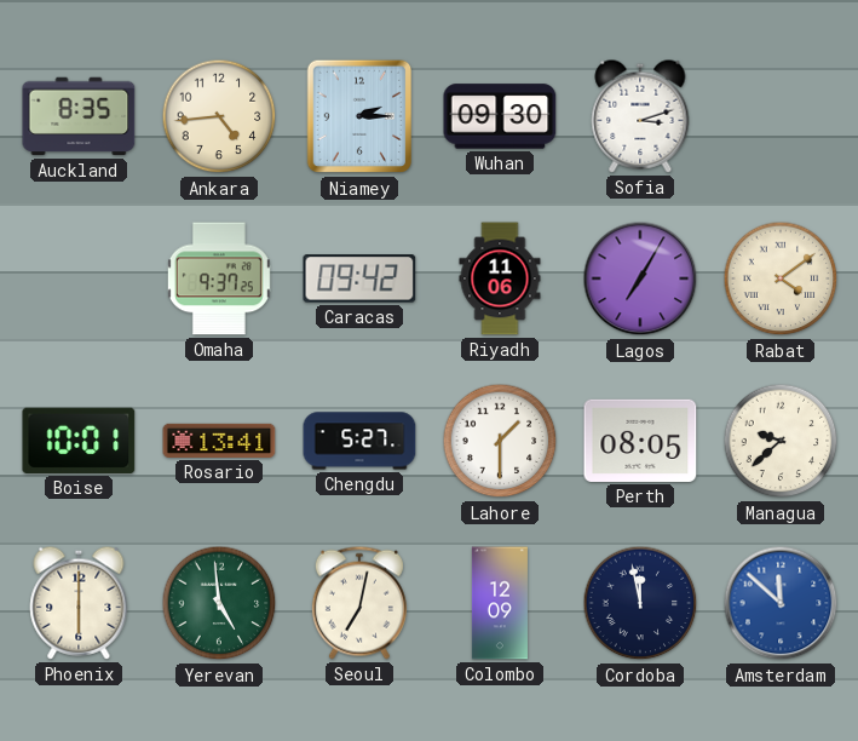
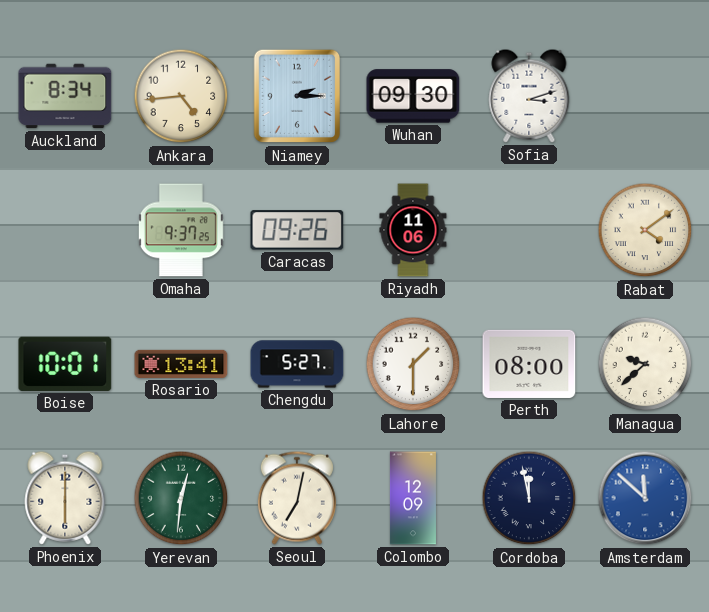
Auckland: 8:35 -> 8:34 (65, 96)
Caracas: 09:42 -> 09:26 (297, 230)
Lagos: 7:05 -> none (640, 278)
Perth: 08:05 -> 08:00 (529, 364)
Yerevan: 4:59 -> 12:31 (181, 498)
